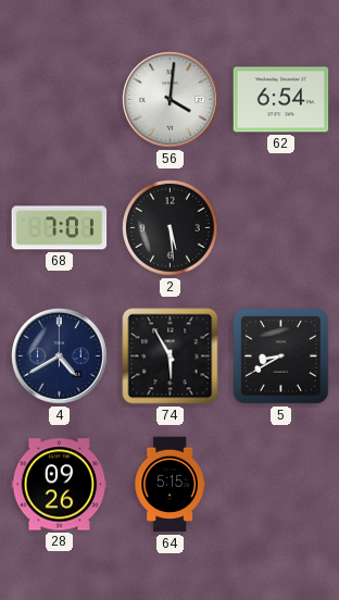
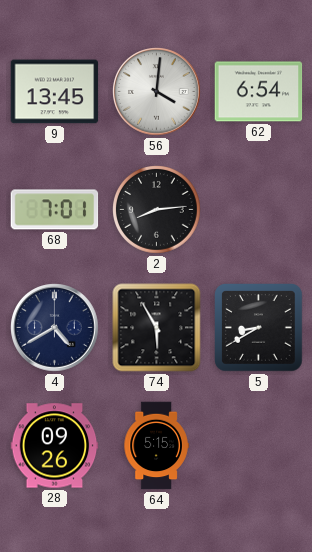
9: none -> 13:45 (55, 92)
2: 5:29 -> 8:14 (157, 210)
